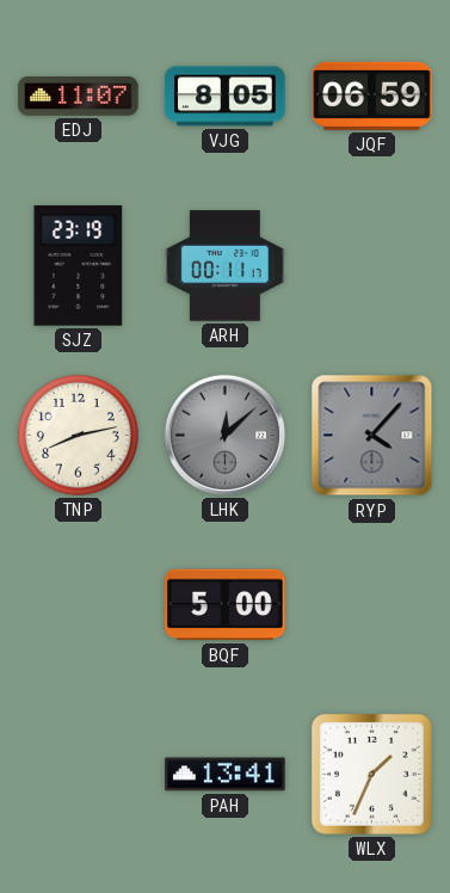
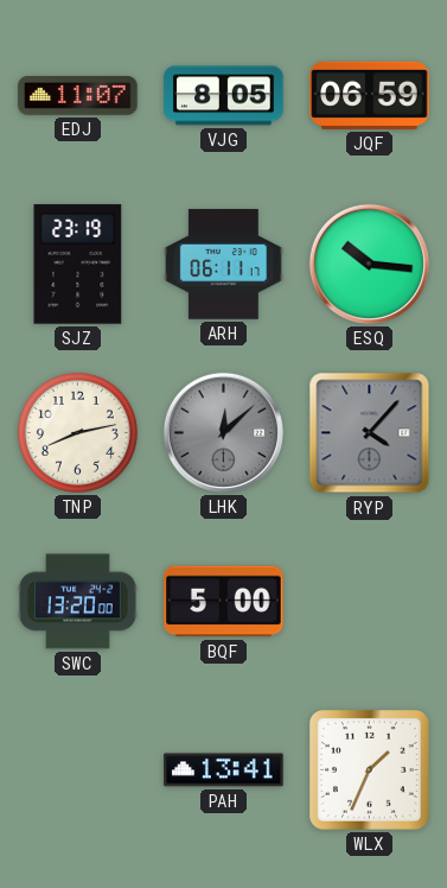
ARH: 00:11 -> 06:11 (224, 265)
ESQ: none -> 10:16 (369, 264)
SWC: none -> 13:20 (77, 602)
